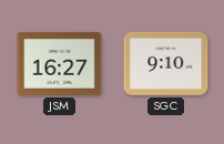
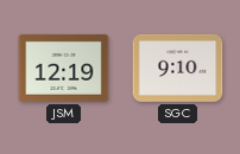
JSM: 16:27 -> 12:19 (64, 68)
